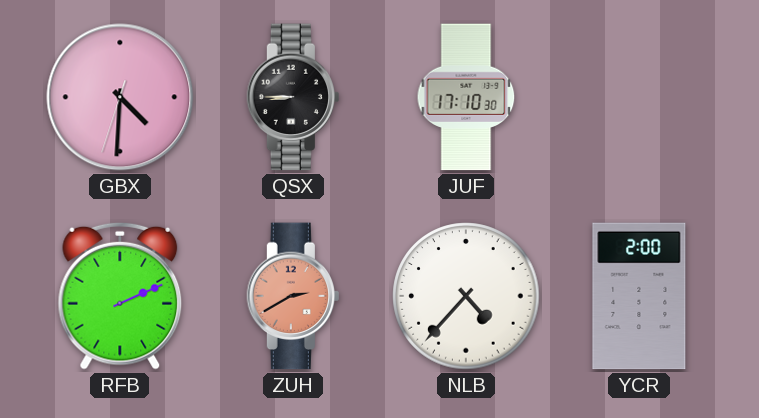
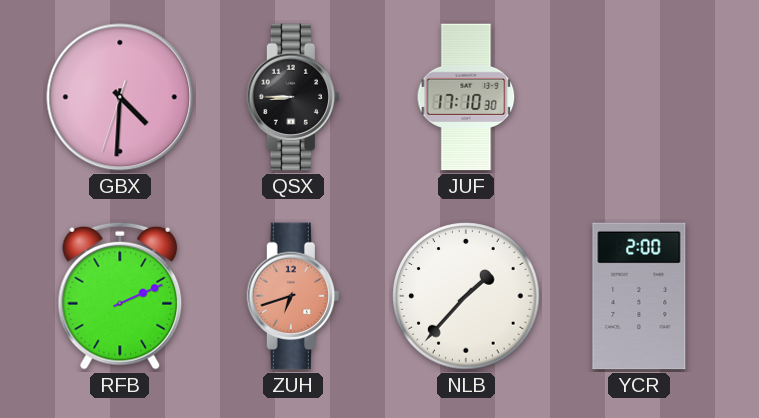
ZUH: 2:40 -> 6:42 (292, 296)
NLB: 4:37 -> 1:37 (466, 296)
